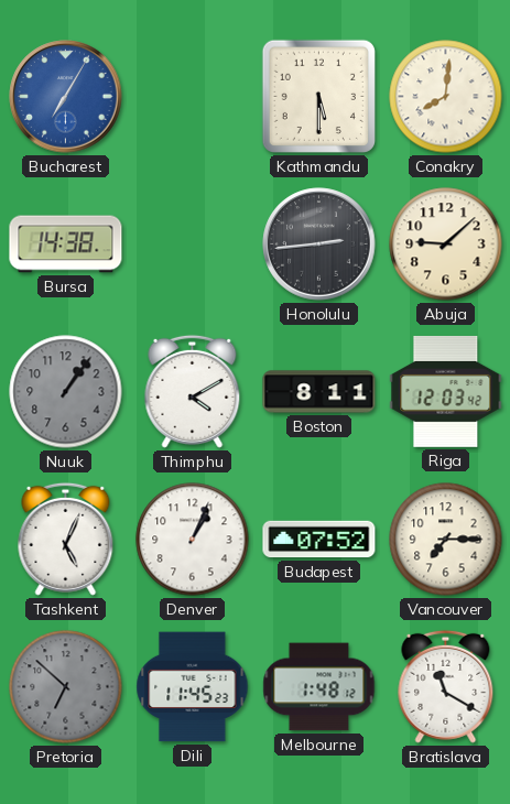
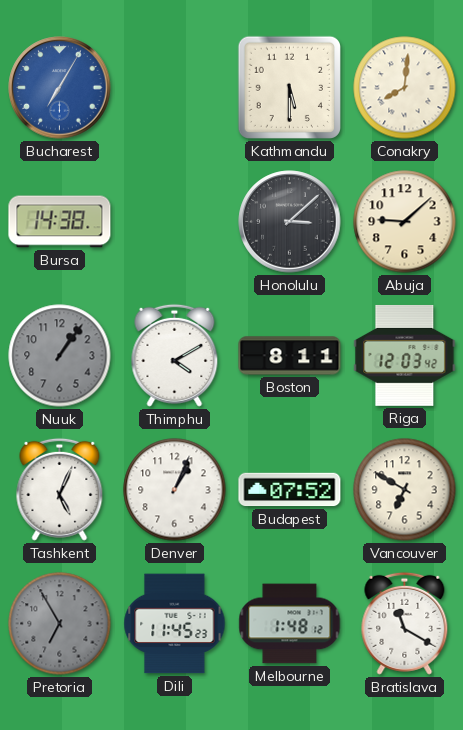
Honolulu: 2:44 -> 3:08 (290, 222)
Vancouver: 7:15 -> 6:50 (405, 490)
Pretoria: 6:52 -> 6:55 (60, 624)
